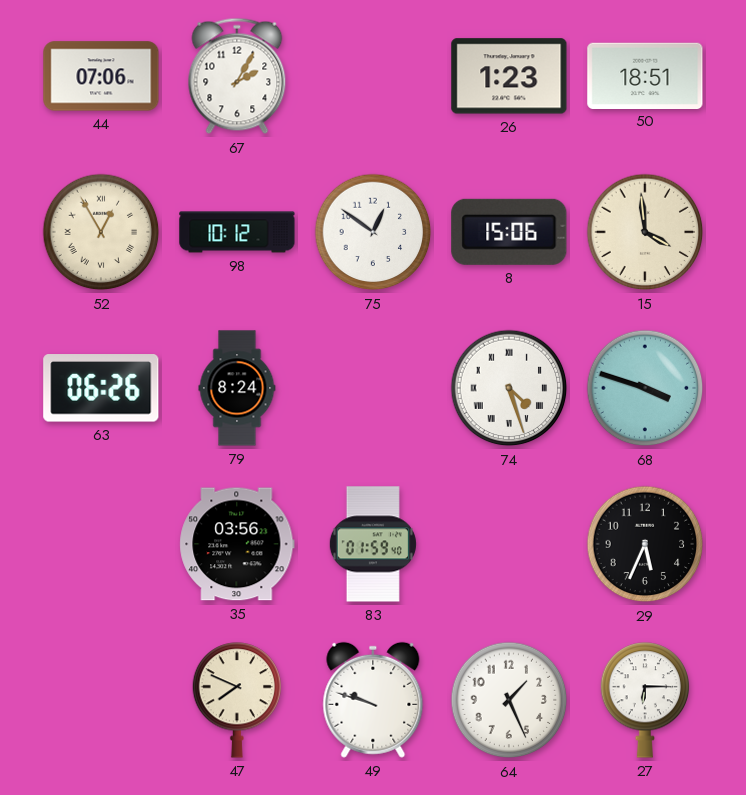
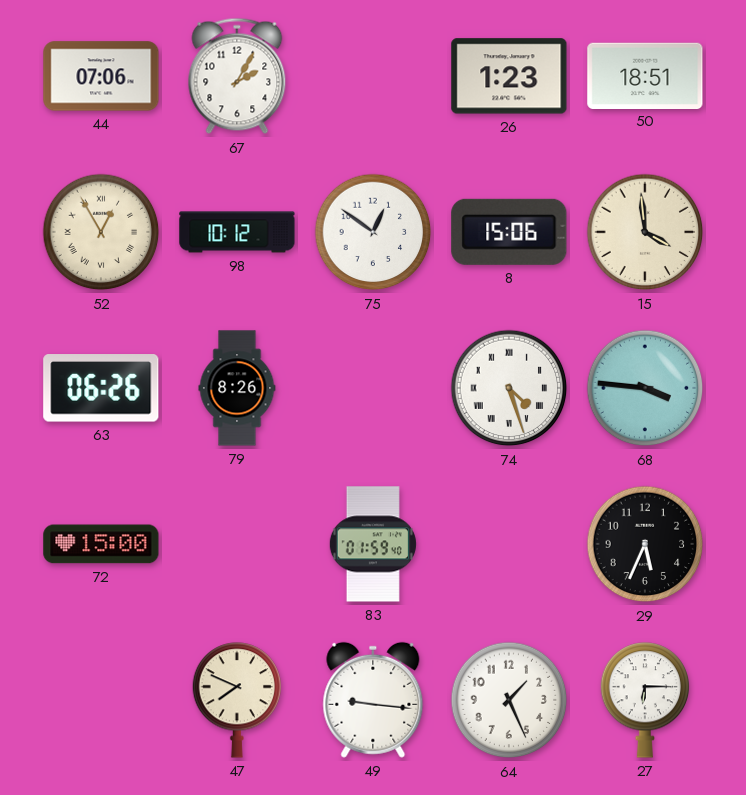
79: 8:24 -> 8:26 (237, 388)
68: 3:48 -> 3:46 (645, 388)
72: none -> 15:00 (101, 544)
35: 03:56 -> none (237, 544)
49: 9:48 -> 9:16 (373, 700)
